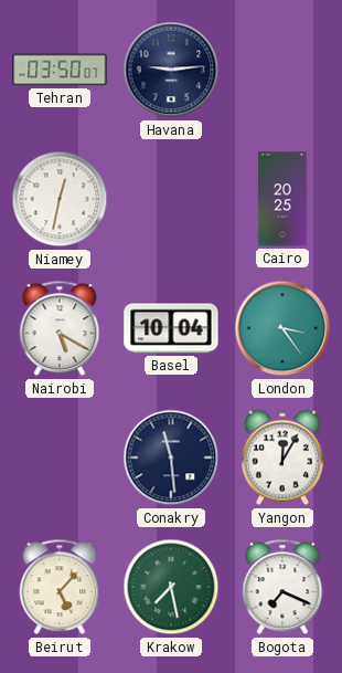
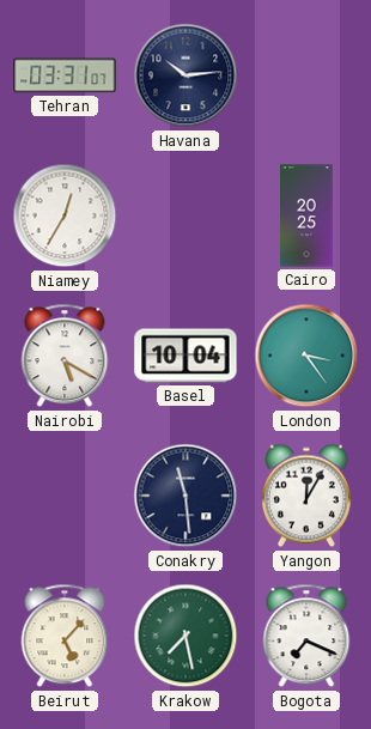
Tehran: 03:50 -> 03:31 (65, 75)
Havana: 9:14 -> 10:14 (185, 75)
Niamey: 12:32 -> 12:35 (65, 215)
